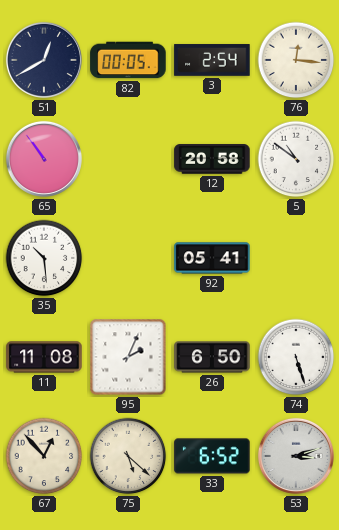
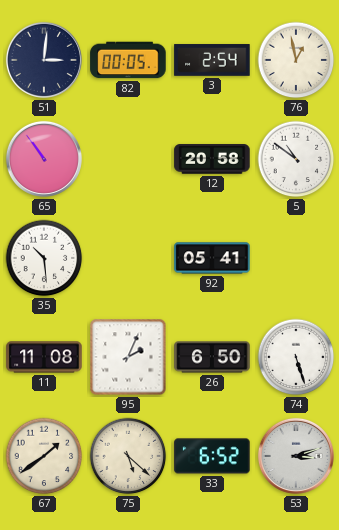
51: 12:40 -> 3:01 (44, 60)
76: 12:16 -> 12:58 (296, 60)
67: 12:53 -> 1:39 (44, 456)
